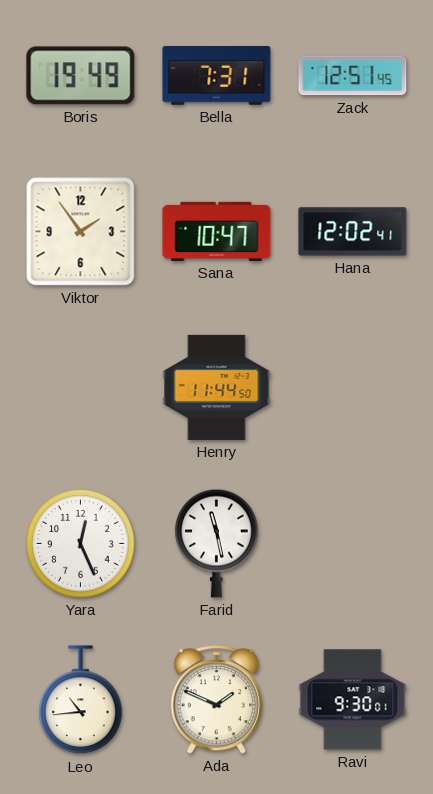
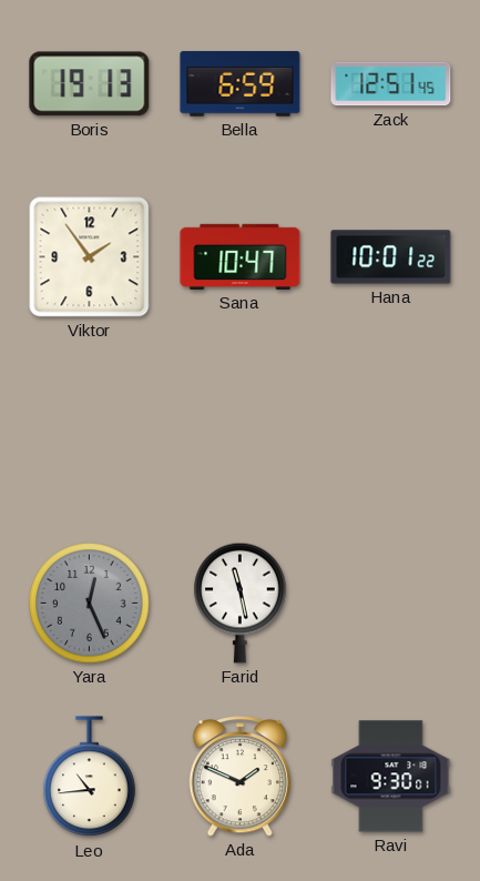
Boris: 19:49 -> 19:13 (90, 84)
Bella: 7:31 -> 6:59 (241, 84)
Hana: 12:02 -> 10:01 (391, 257)
Henry: 11:44 -> none (217, 387)
Yara dial: white -> grey (90, 604)
